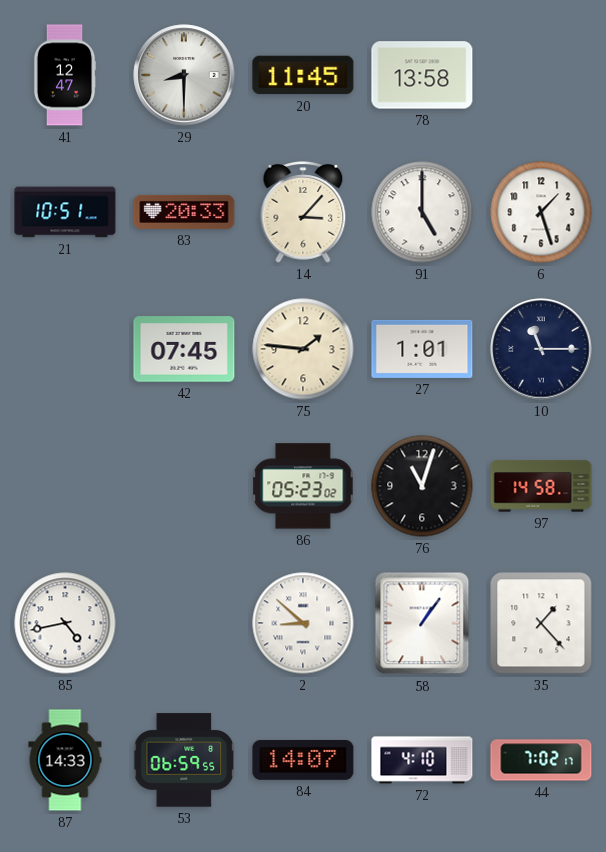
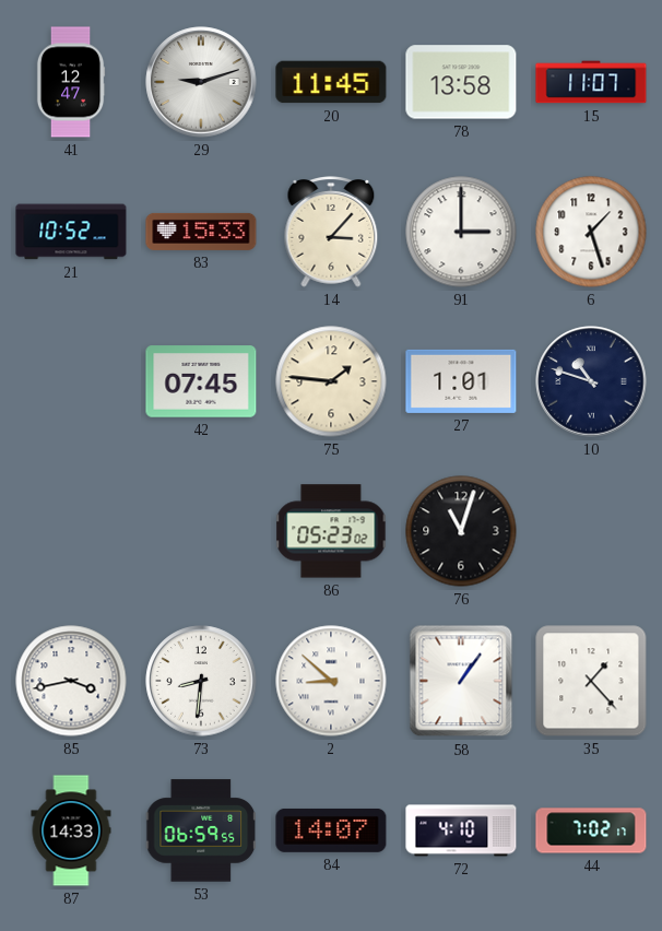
29: 8:30 -> 9:12 (201, 82)
15: none -> 11:07 (591, 82)
21: 10:51 -> 10:52 (71, 232)
83: 20:33 -> 15:33 (201, 232)
91: 5:00 -> 3:00 (461, 232)
10: 11:15 -> 10:48 (591, 381)
97: 14:58 -> none (541, 486)
85: 4:43 -> 3:43 (71, 681)
73: none -> 8:31 (201, 681)
